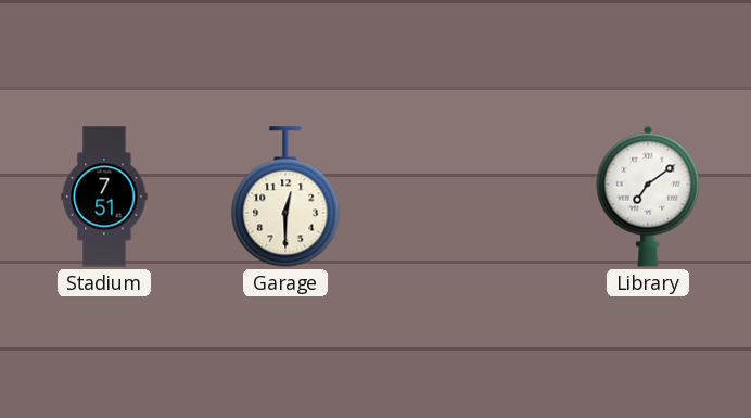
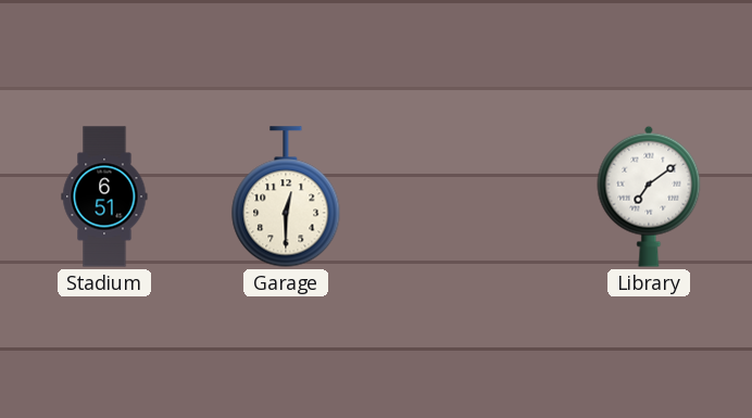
Stadium: 7:51 -> 6:51 (104, 197)
